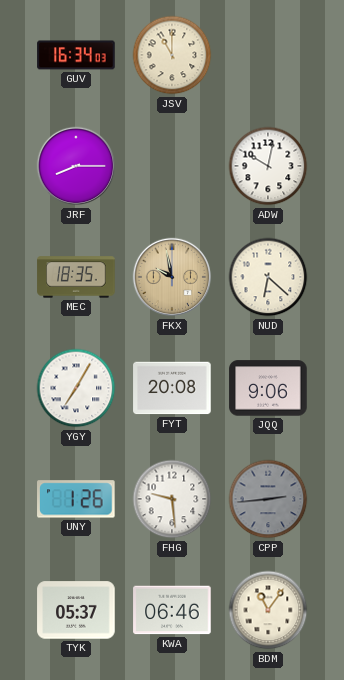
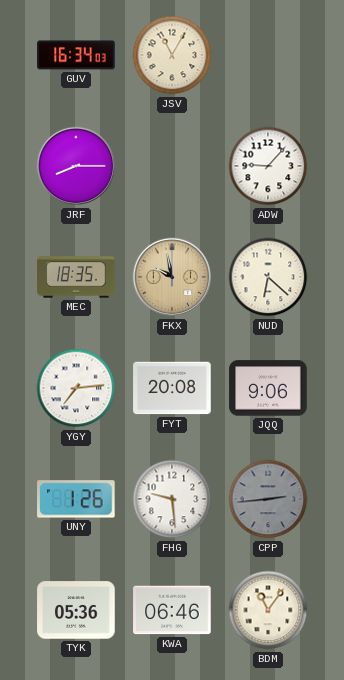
JSV: 11:00 -> 11:05 (172, 55)
ADW: 10:02 -> 9:07 (268, 166)
YGY: 7:05 -> 7:14 (76, 388)
TYK: 05:37 -> 05:36 (76, 610)
